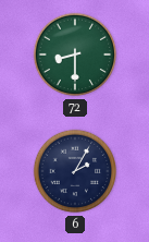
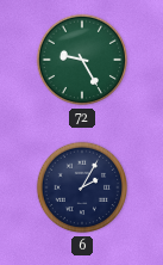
72: 8:30 -> 9:25 (82, 60)
